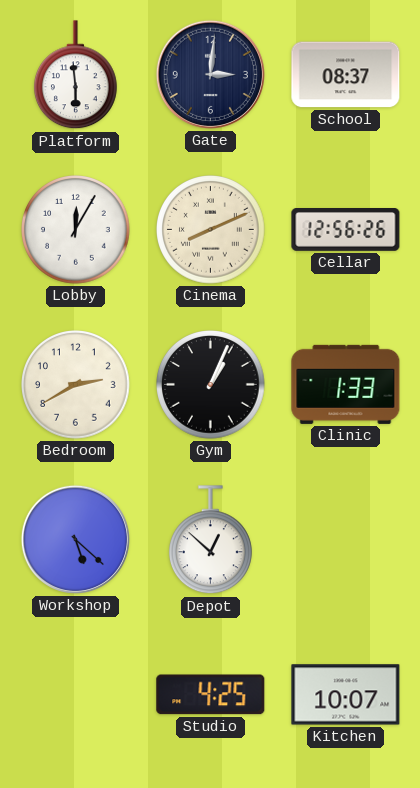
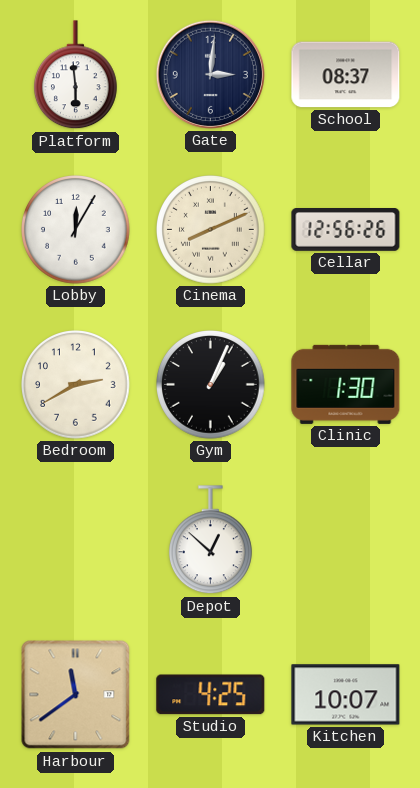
Clinic: 1:33 -> 1:30 (346, 384)
Workshop: 5:22 -> none (75, 539)
Harbour: none -> 11:39 (76, 695)
